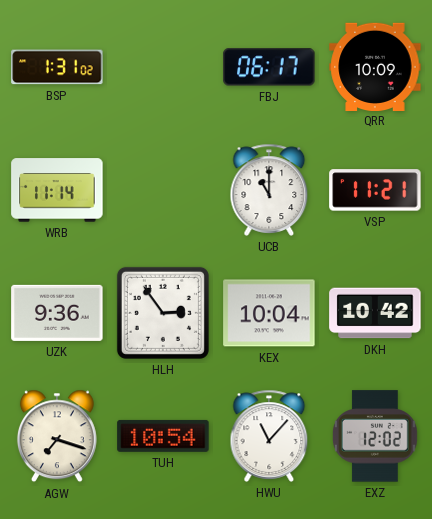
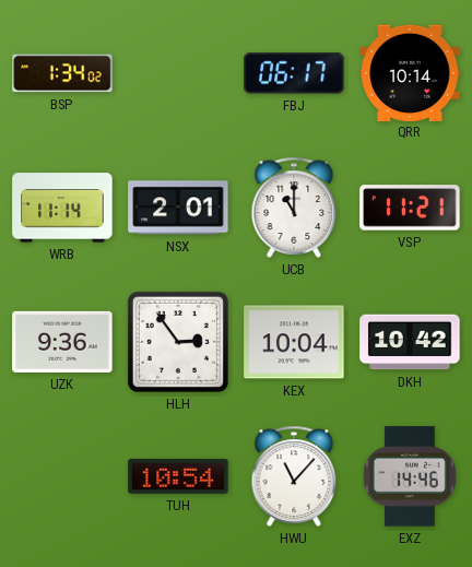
BSP: 1:31 -> 1:34 (62, 73)
QRR: 10:09 -> 10:14 (410, 72)
NSX: none -> 2:01 (178, 208)
AGW: 7:18 -> none (57, 436)
EXZ: 12:02 -> 14:46 (410, 476)
